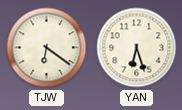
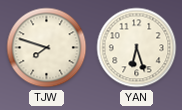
TJW: 6:21 -> 7:48 (47, 48)
